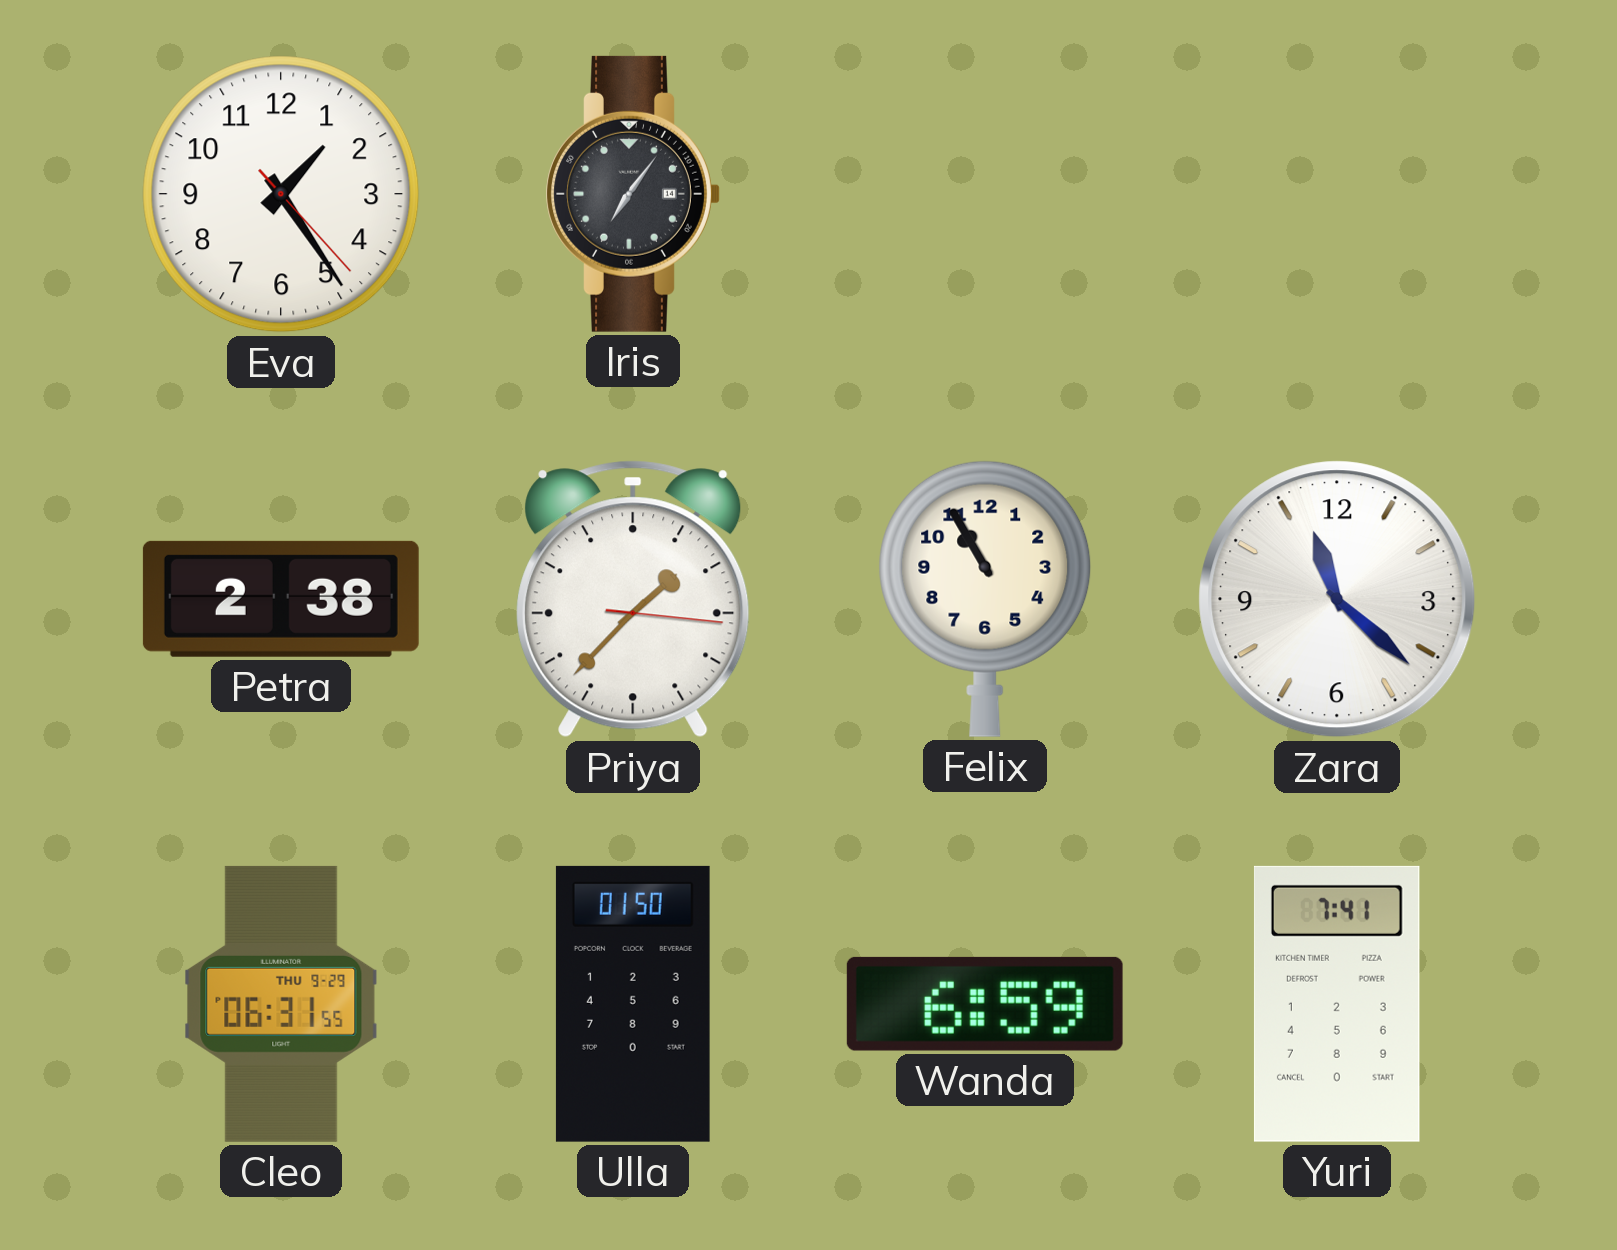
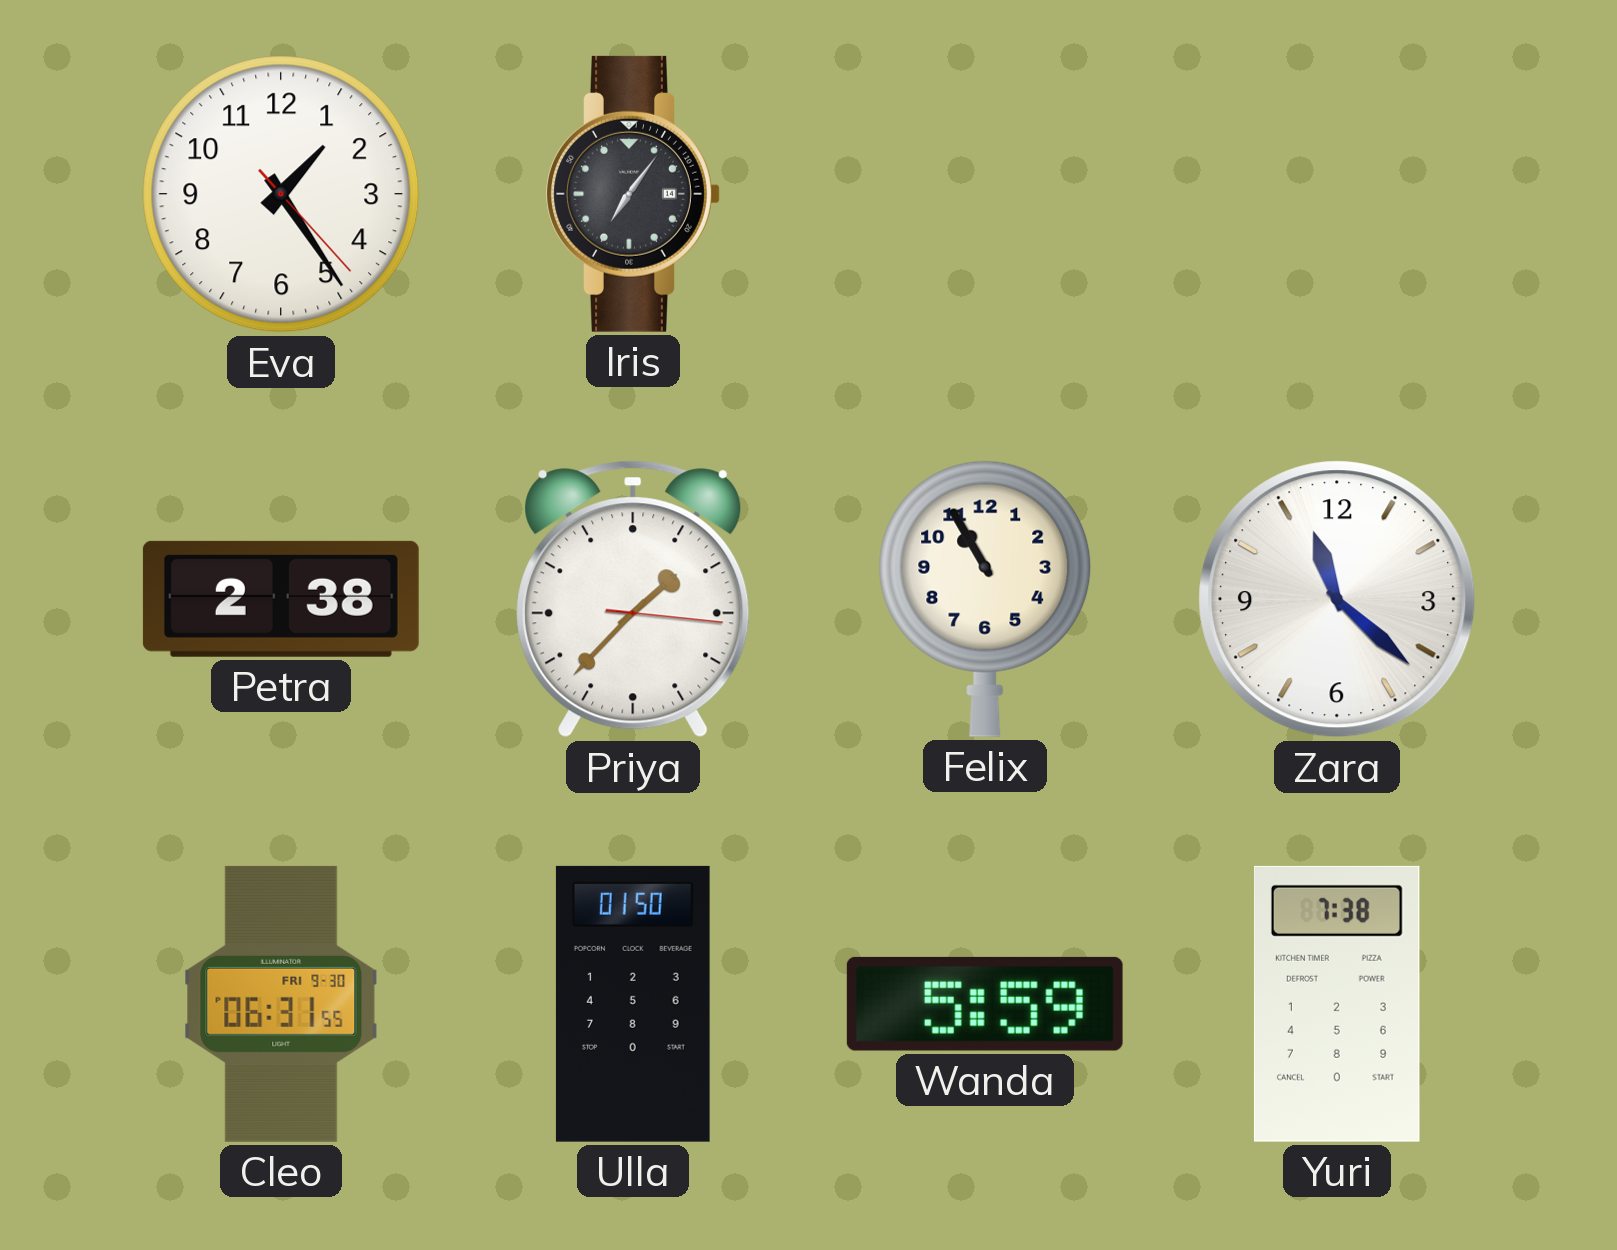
Cleo date: THU 9-29 -> FRI 9-30 (281, 1004)
Wanda: 6:59 -> 5:59 (985, 1004)
Yuri: 7:41 -> 7:38 (1337, 1004)
